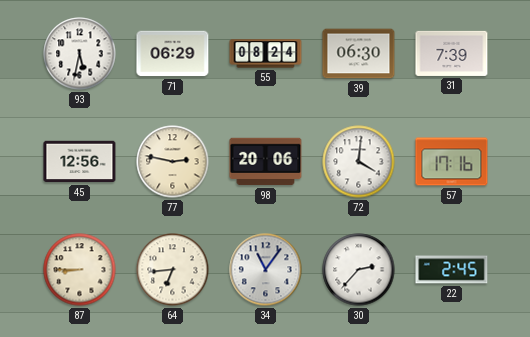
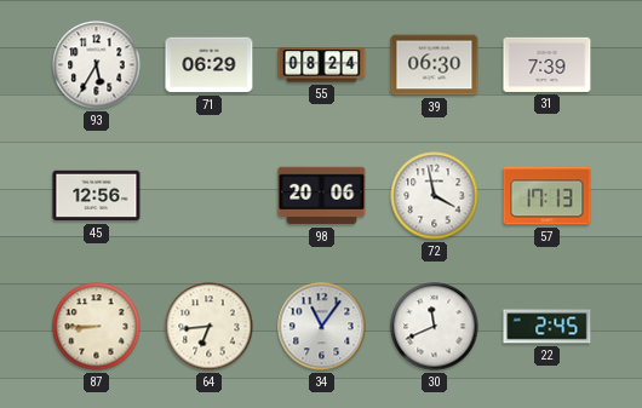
93: 5:32 -> 5:35 (97, 65)
77: 2:47 -> none (173, 162)
72: 4:01 -> 3:58 (435, 196)
57: 17:16 -> 17:13 (548, 196)
30: 2:37 -> 11:41 (435, 327)
